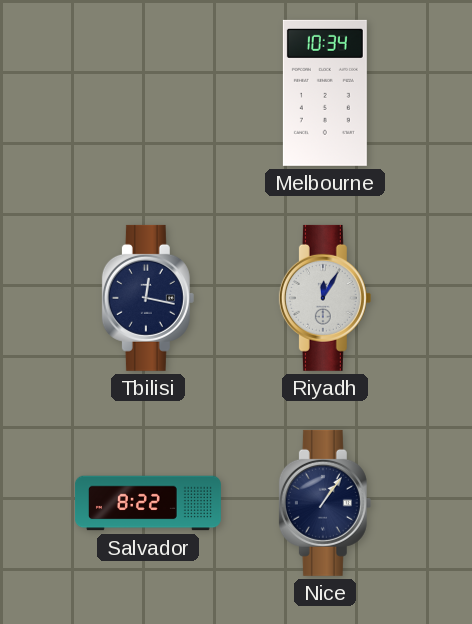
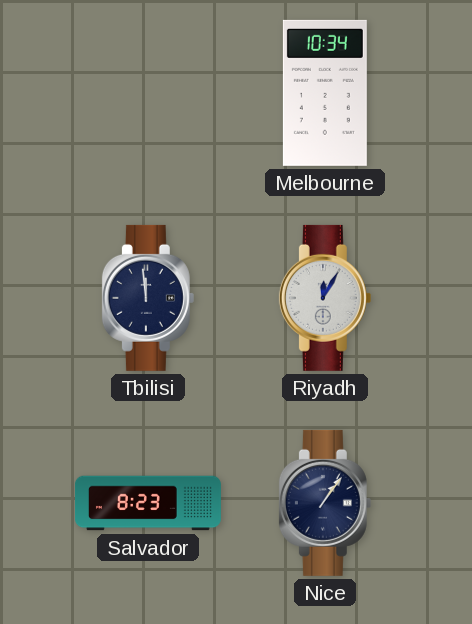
Tbilisi: 12:17 -> 11:59 (148, 298)
Salvador: 8:22 -> 8:23 (148, 503)
